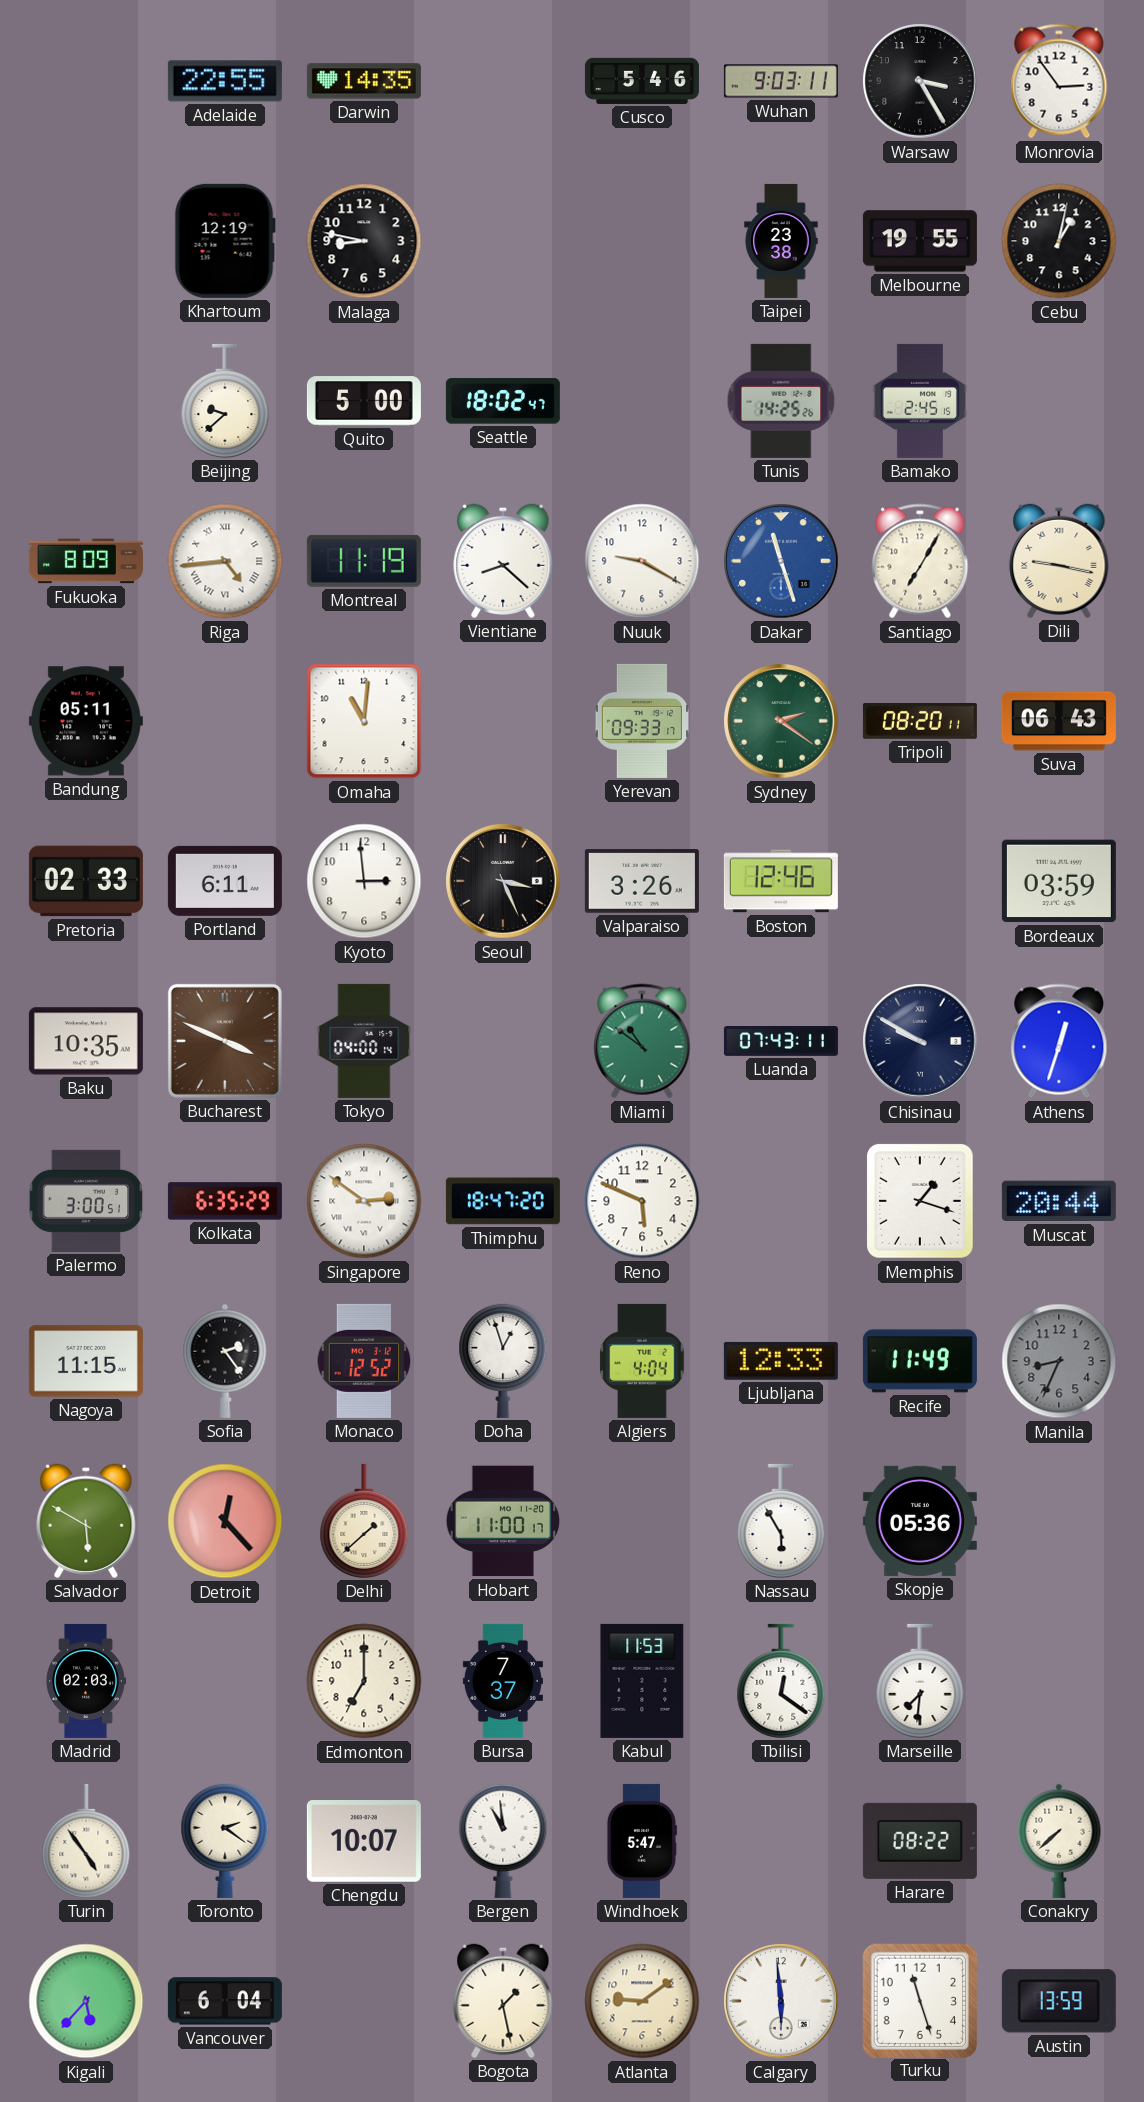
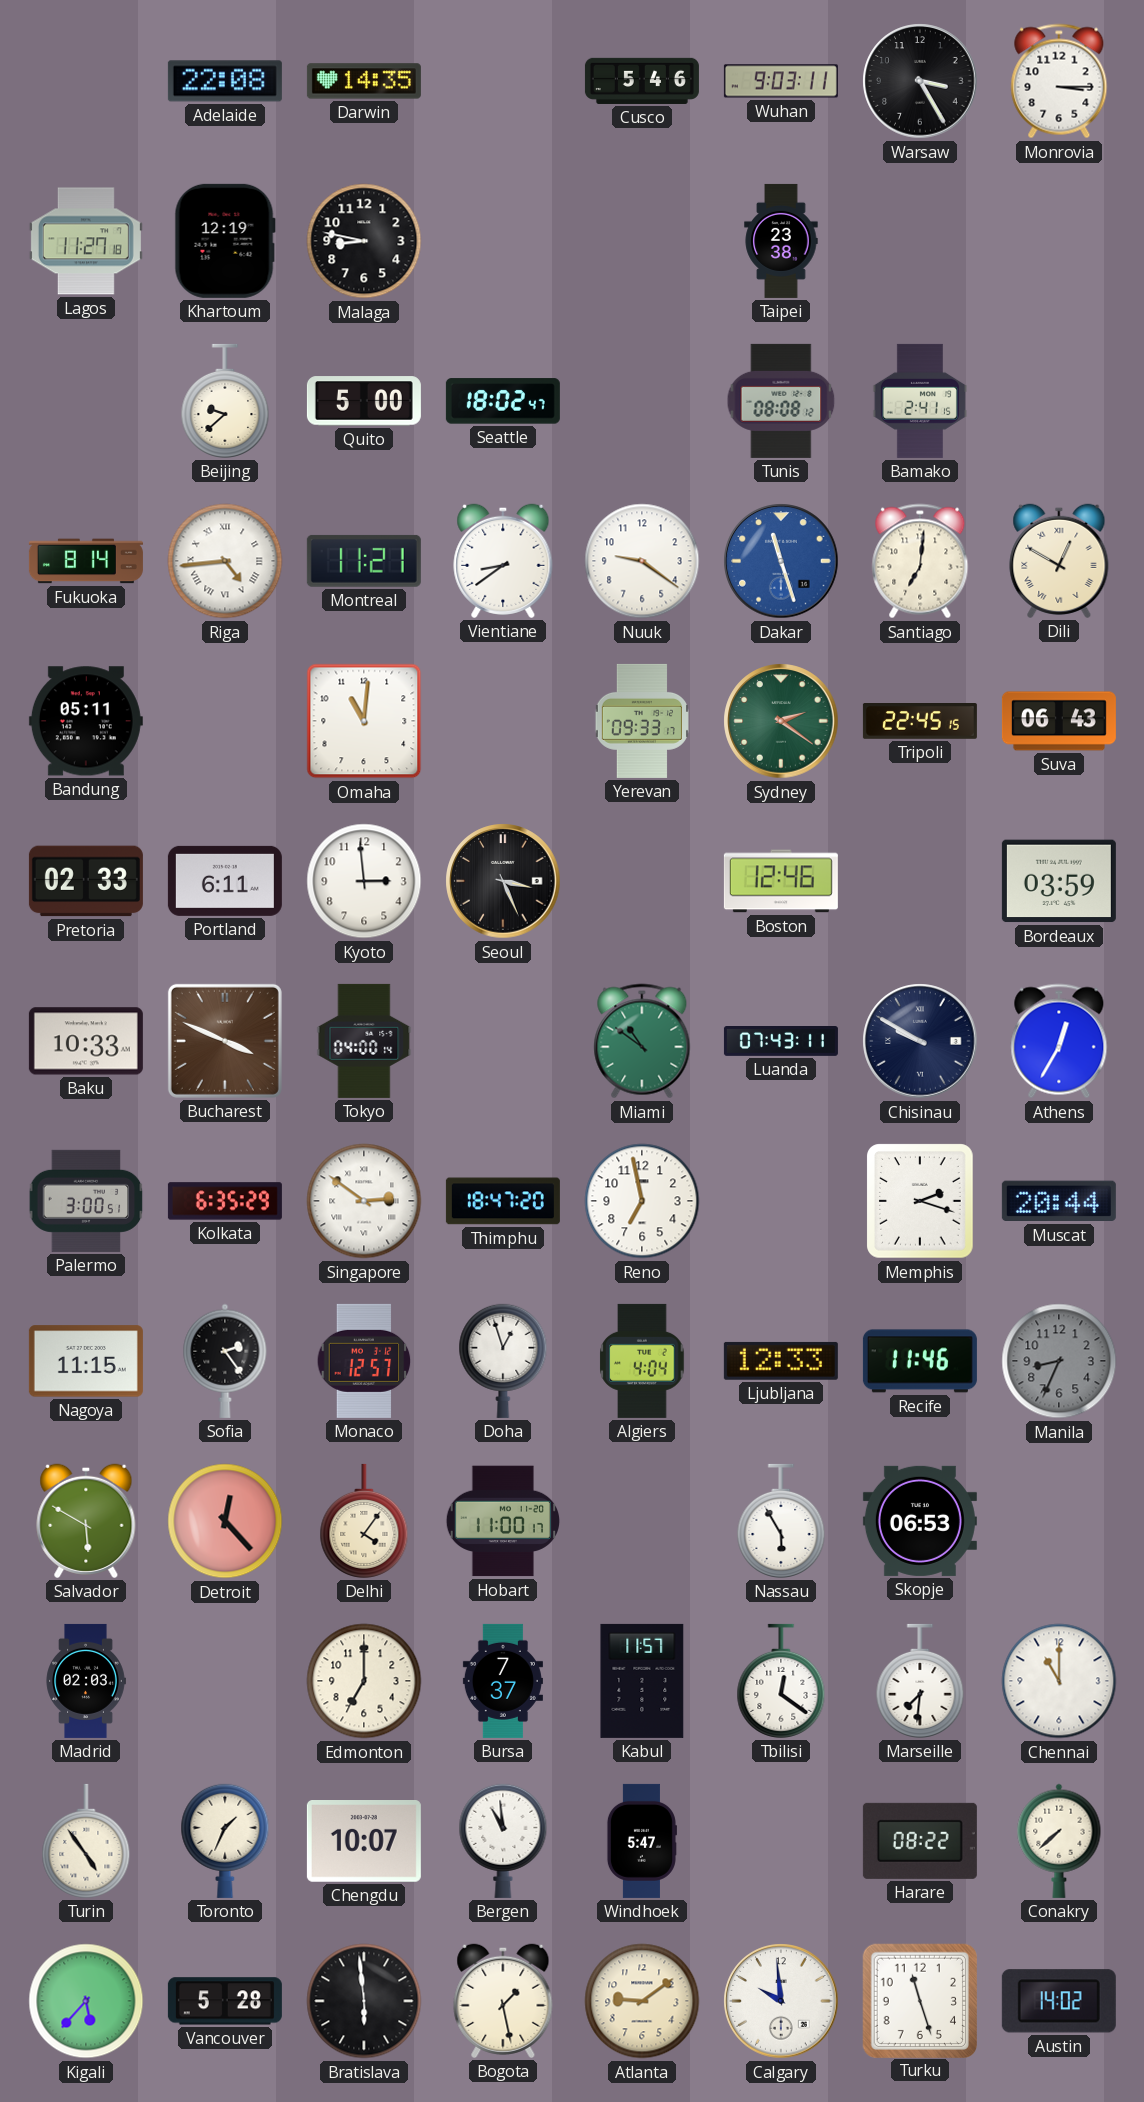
Adelaide: 22:55 -> 22:08 (225, 81)
Monrovia: 2:54 -> 3:15 (1059, 81)
Lagos: none -> 11:27 (86, 241)
Melbourne: 19:55 -> none (920, 241)
Cebu: 1:02 -> none (1059, 241)
Tunis: 14:25 -> 08:08 (781, 401)
Bamako: 2:45 -> 2:41 (920, 401)
Fukuoka: 8:09 -> 8:14 (86, 561)
Montreal: 11:19 -> 11:21 (364, 561)
Vientiane: 8:22 -> 8:39 (503, 561)
Nuuk: 9:20 -> 9:21 (642, 561)
Santiago: 7:05 -> 7:01 (920, 561)
Dili: 9:17 -> 12:50 (1059, 561)
Tripoli: 08:20 -> 22:45 (920, 722)
Valparaiso: 3:26 -> none (642, 881)
Baku: 10:35 -> 10:33 (86, 1041)
Athens: 12:33 -> 12:35 (1059, 1041)
Reno: 5:49 -> 6:58 (642, 1201)
Memphis: 1:18 -> 2:18 (920, 1201)
Monaco: 12:52 -> 12:57 (364, 1361)
Recife: 11:49 -> 11:46 (920, 1361)
Delhi: 1:38 -> 4:06 (364, 1521)
Skopje: 05:36 -> 06:53 (920, 1521)
Kabul: 11:53 -> 11:57 (642, 1681)
Chennai: none -> 11:00 (1059, 1681)
Toronto: 2:21 -> 1:34 (225, 1841)
Vancouver: 6:04 -> 5:28 (225, 2001)
Bratislava: none -> 5:59 (364, 2001)
Calgary: 5:59 -> 9:59 (781, 2001)
Austin: 13:59 -> 14:02 (1059, 2001)
